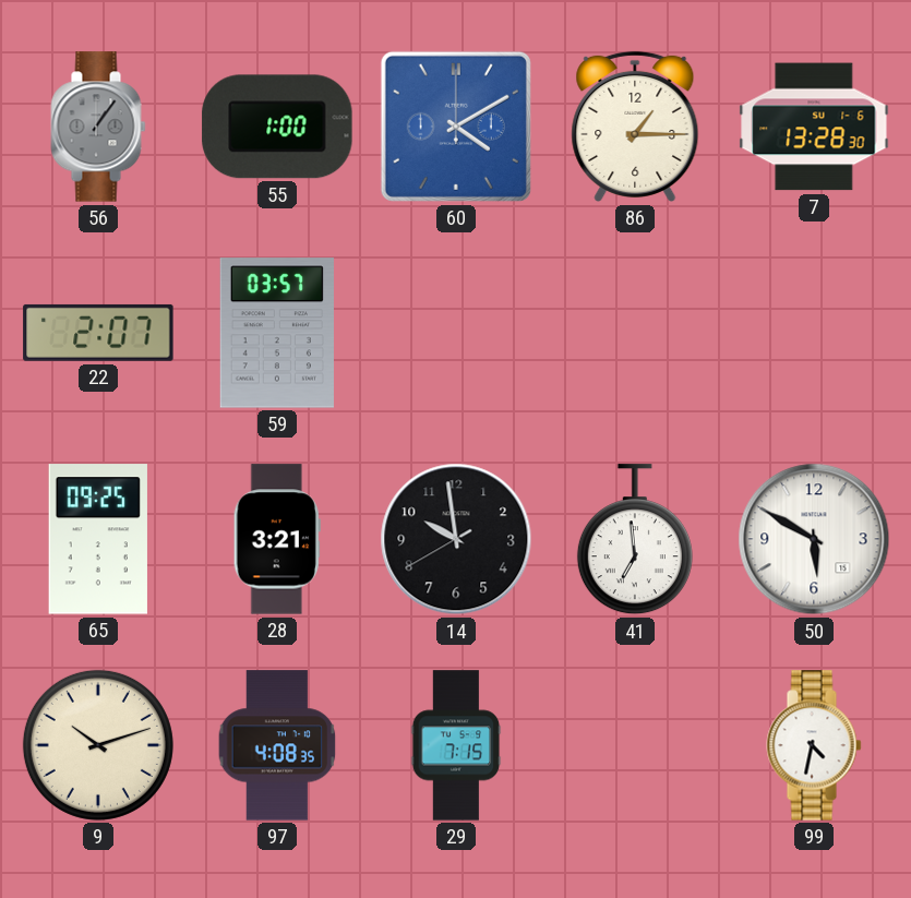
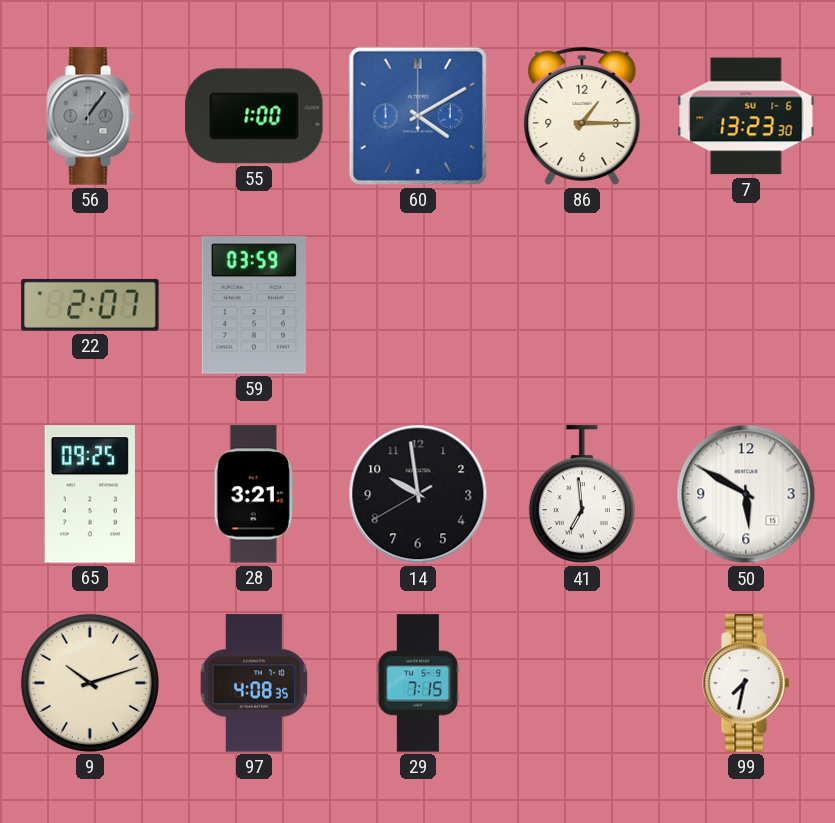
7: 13:28 -> 13:23 (746, 116)
59: 03:57 -> 03:59 (254, 305)
99: 4:32 -> 7:32 (746, 683)
